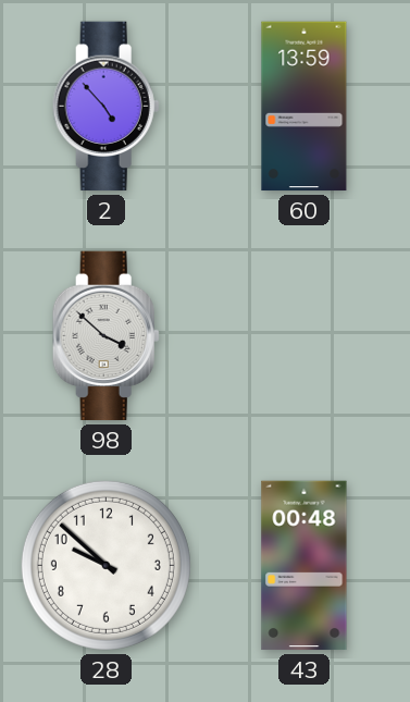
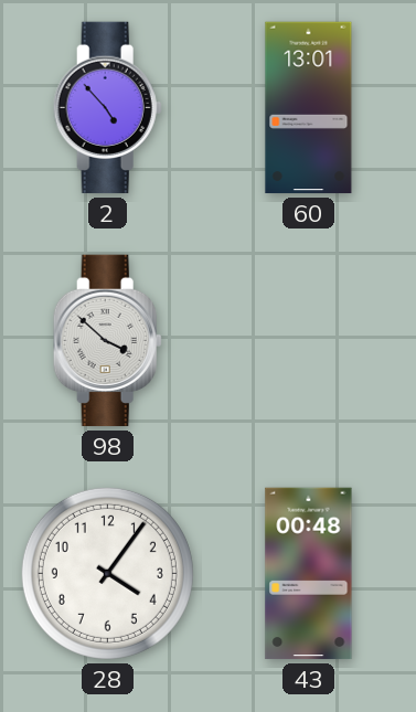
60: 13:59 -> 13:01 (309, 108)
28: 9:52 -> 4:06 (107, 573)
